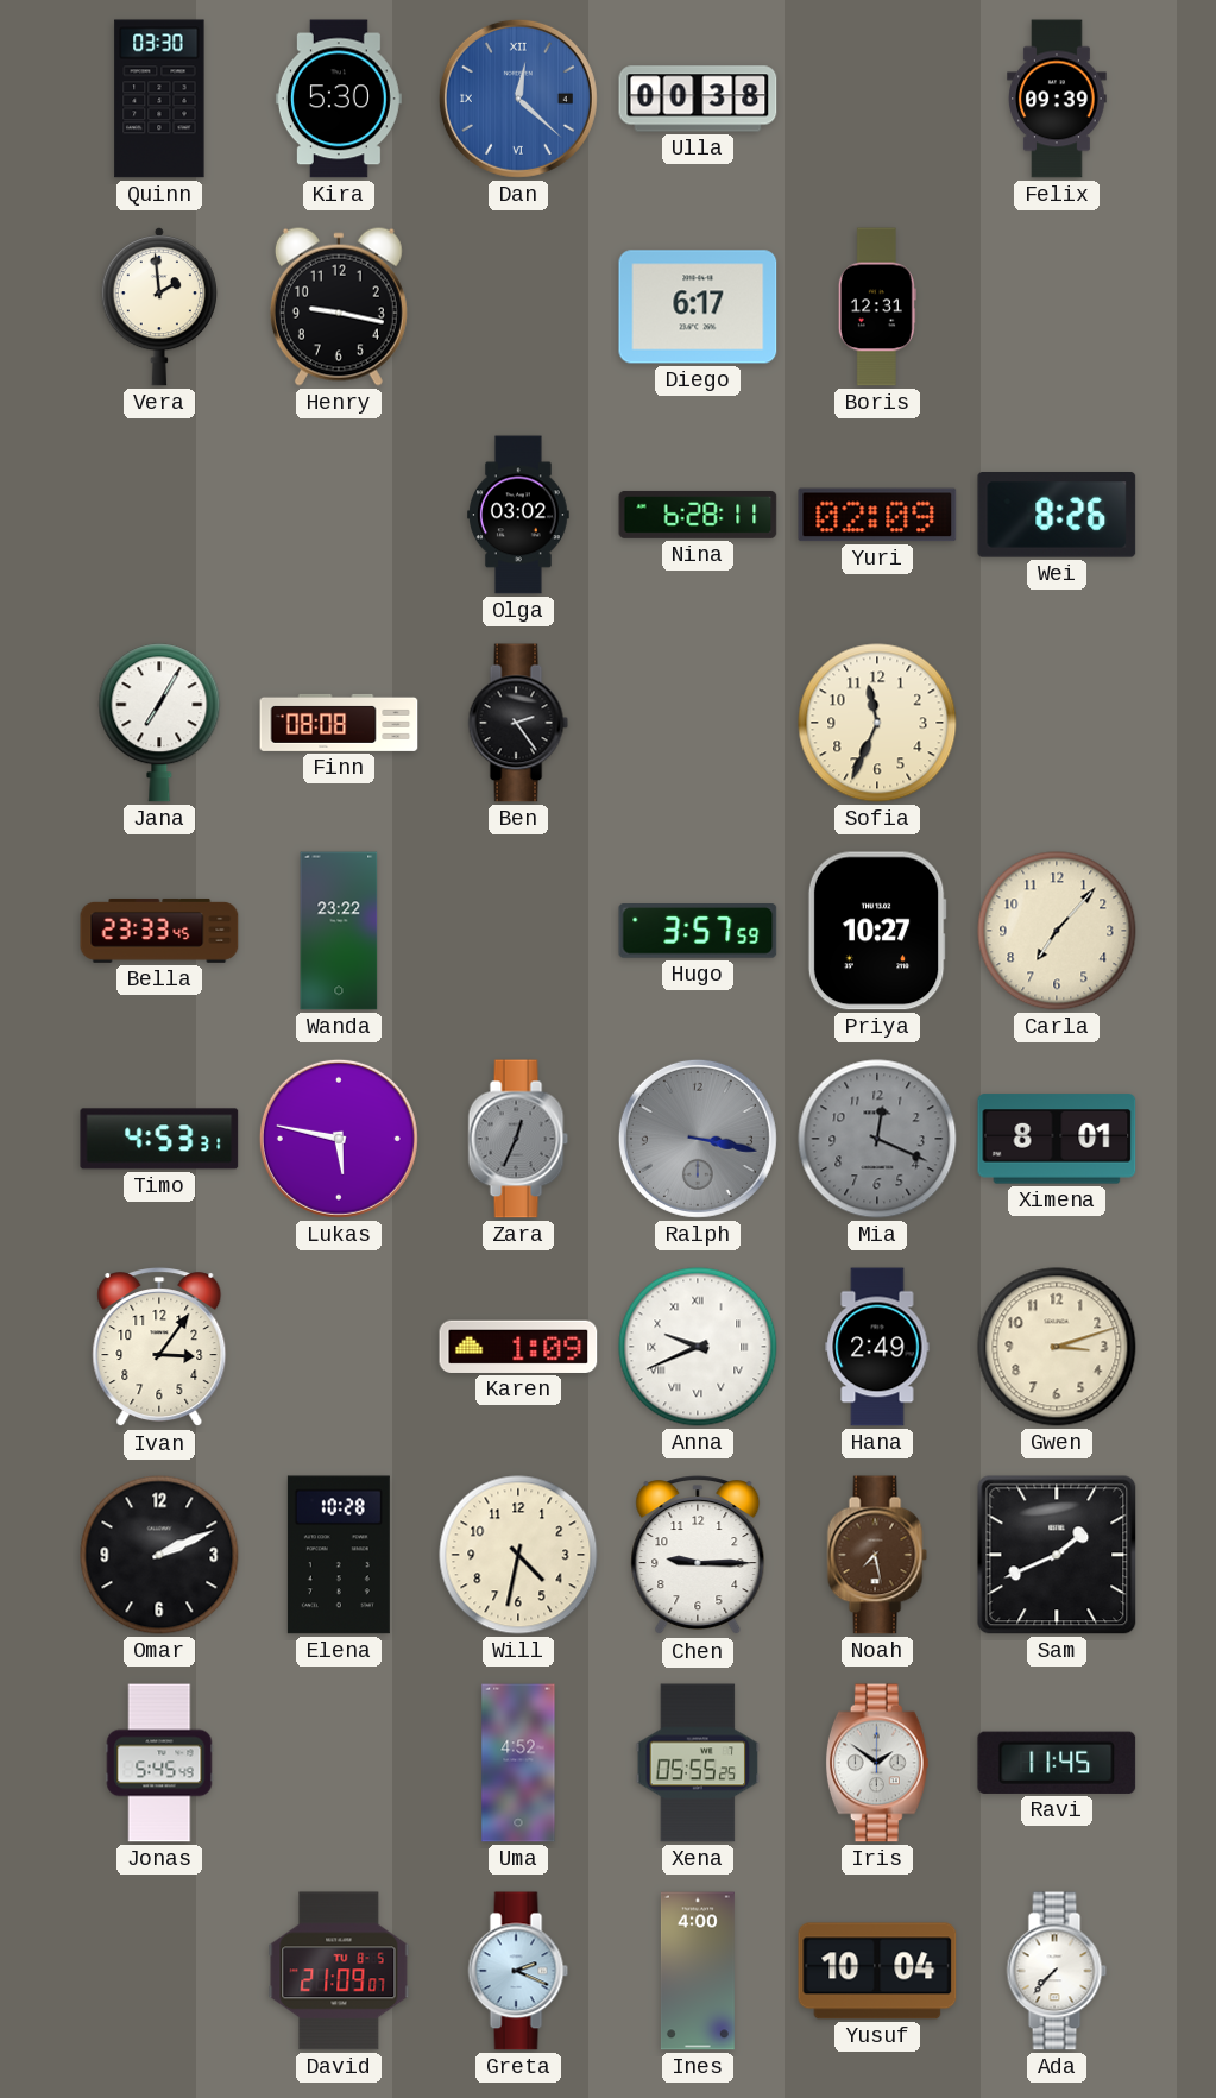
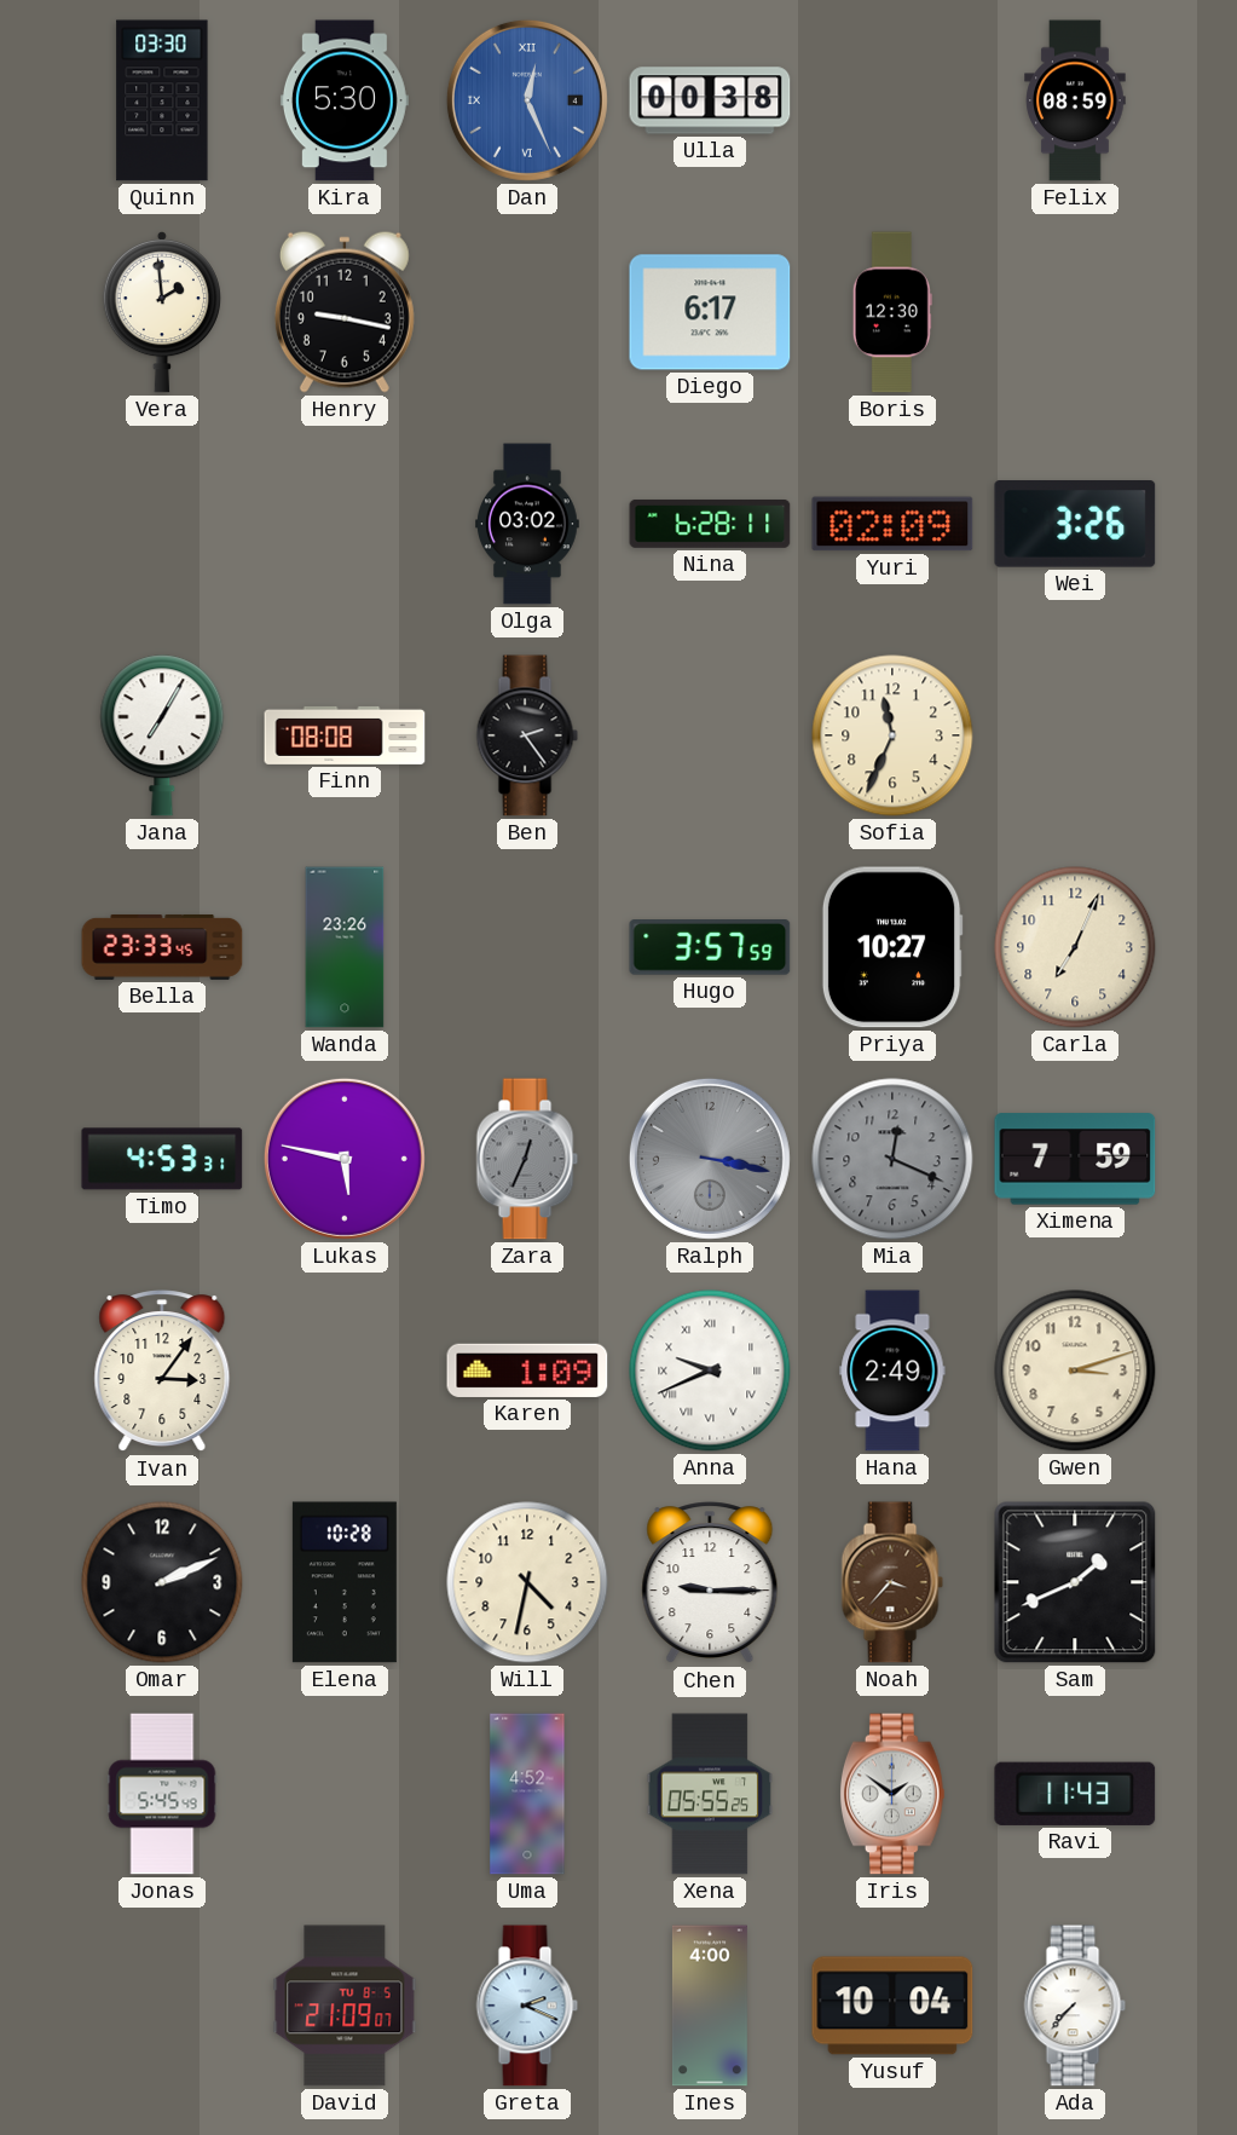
Dan: 12:22 -> 12:26 (527, 100)
Felix: 09:39 -> 08:59 (1075, 100)
Boris: 12:31 -> 12:30 (892, 312)
Wei: 8:26 -> 3:26 (1075, 525)
Wanda: 23:22 -> 23:26 (345, 947)
Carla: 7:07 -> 7:04 (1075, 947)
Ximena: 8:01 -> 7:59 (1075, 1159)
Noah: 7:28 -> 3:37 (892, 1582)
Ravi: 11:45 -> 11:43 (1075, 1794)
